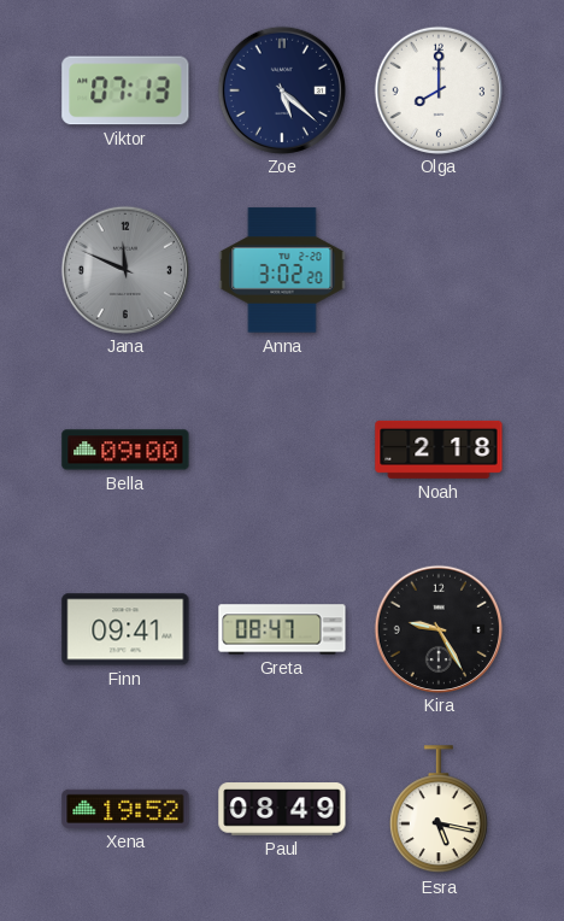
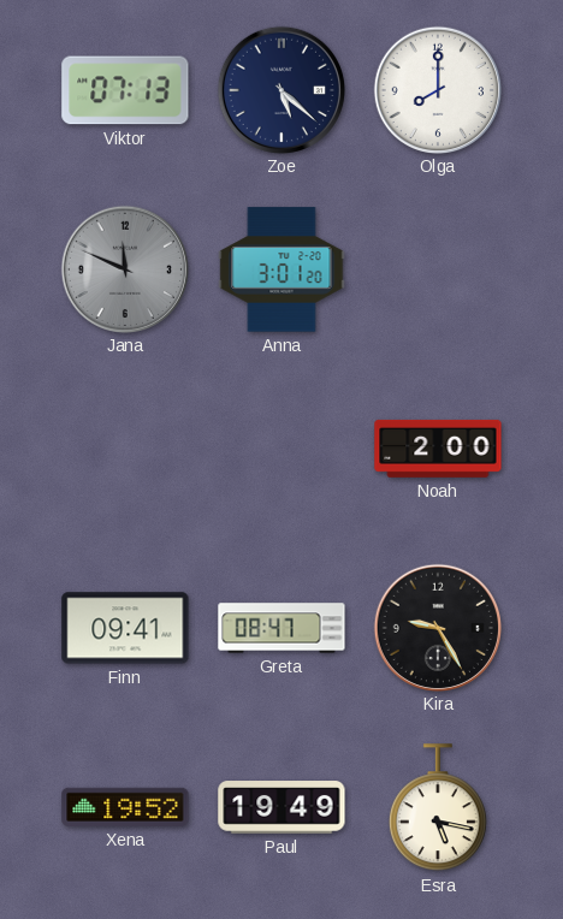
Anna: 3:02 -> 3:01 (281, 269)
Bella: 09:00 -> none (125, 450)
Noah: 2:18 -> 2:00 (438, 449)
Paul: 08:49 -> 19:49 (281, 807)
